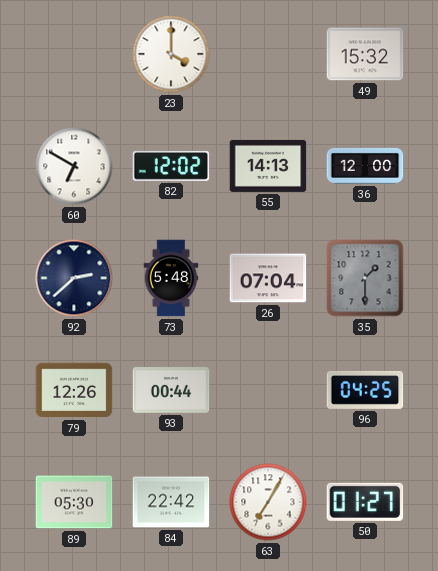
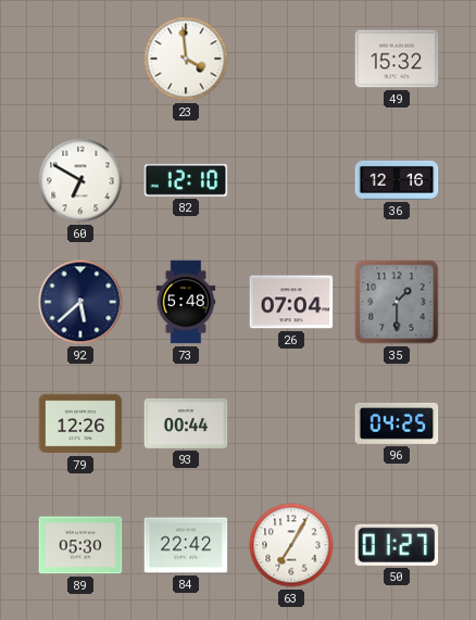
23: 4:00 -> 3:59 (186, 59)
82: 12:02 -> 12:10 (186, 180)
55: 14:13 -> none (268, 166)
36: 12:00 -> 12:16 (397, 180)
92: 2:38 -> 5:38 (80, 302)
